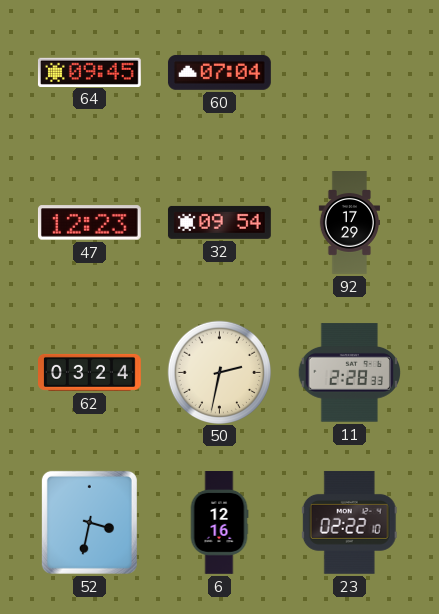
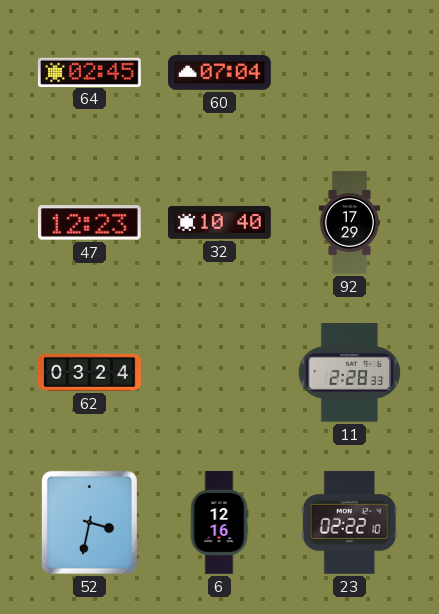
64: 09:45 -> 02:45 (89, 72)
32: 09:54 -> 10:40 (220, 222)
50: 2:32 -> none (219, 372)
